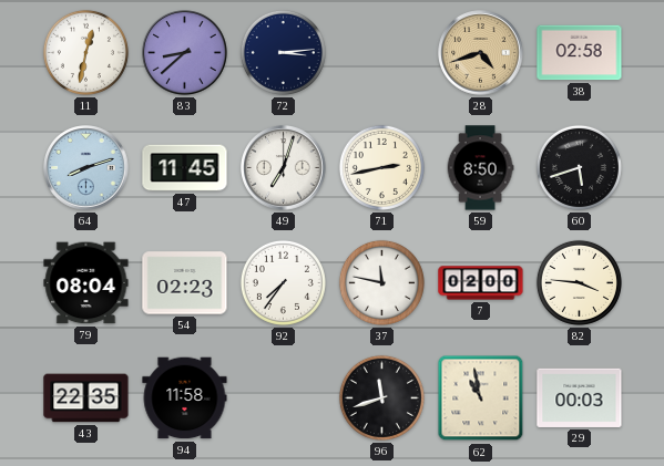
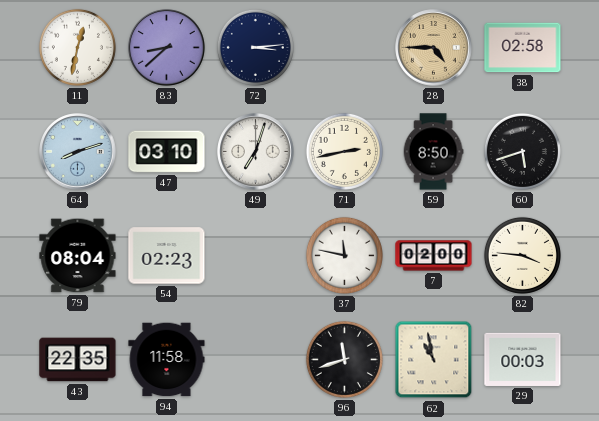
28: 4:42 -> 4:45 (434, 48)
47: 11:45 -> 03:10 (167, 152)
92: 7:36 -> none (283, 282)
